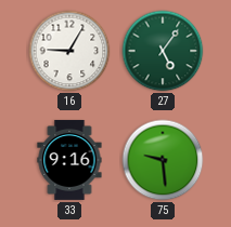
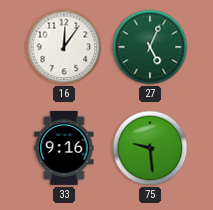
16: 9:05 -> 12:06 (64, 47)
27: 5:06 -> 5:04 (150, 47)
